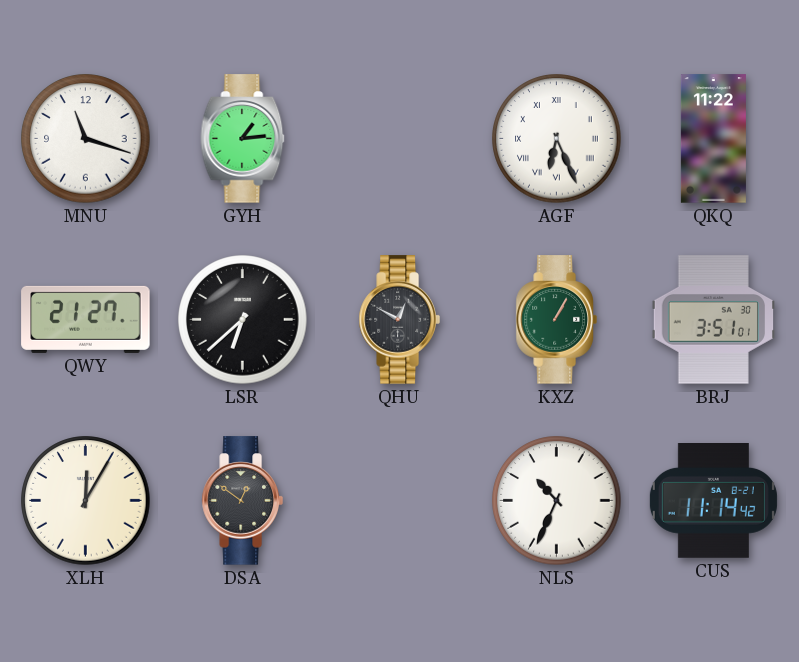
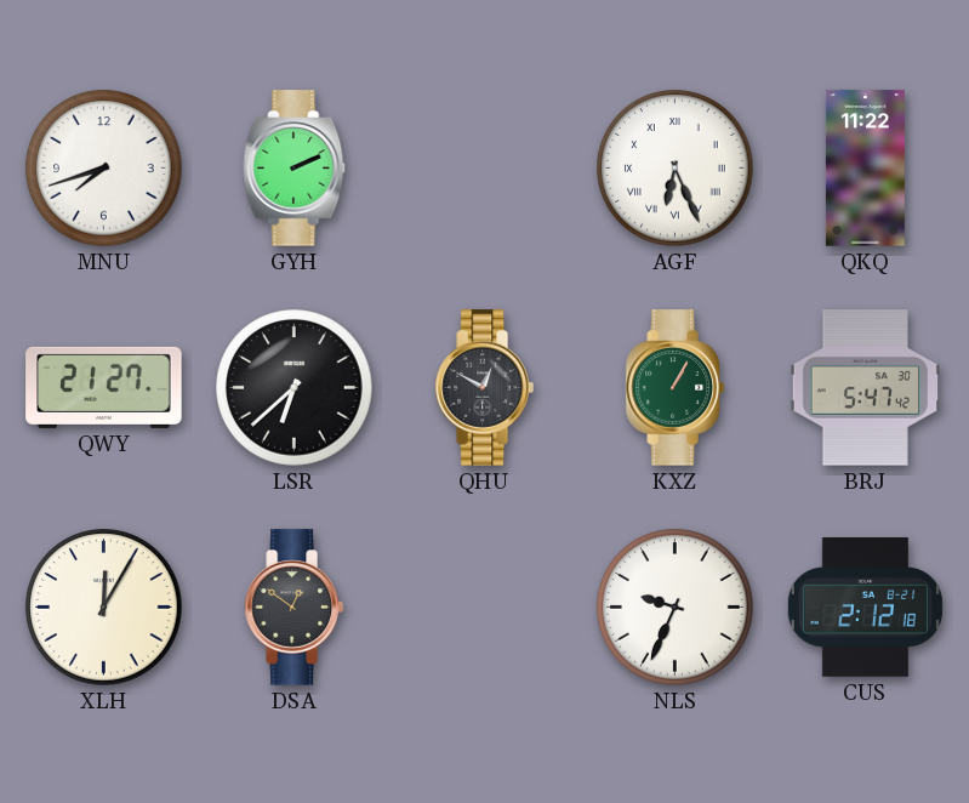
MNU: 11:18 -> 7:42 (104, 169)
GYH: 1:14 -> 2:11 (295, 169)
BRJ: 3:51 -> 5:47 (865, 388)
NLS: 10:34 -> 9:34 (676, 608)
CUS: 11:14 -> 2:12 (865, 608)
